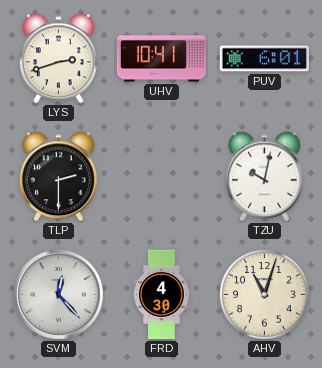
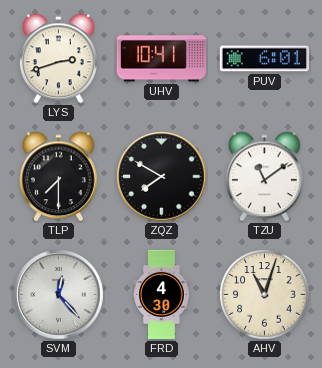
TLP: 2:30 -> 7:30 (58, 177)
ZQZ: none -> 7:50 (162, 177)
TZU: 10:02 -> 11:09 (264, 177)
